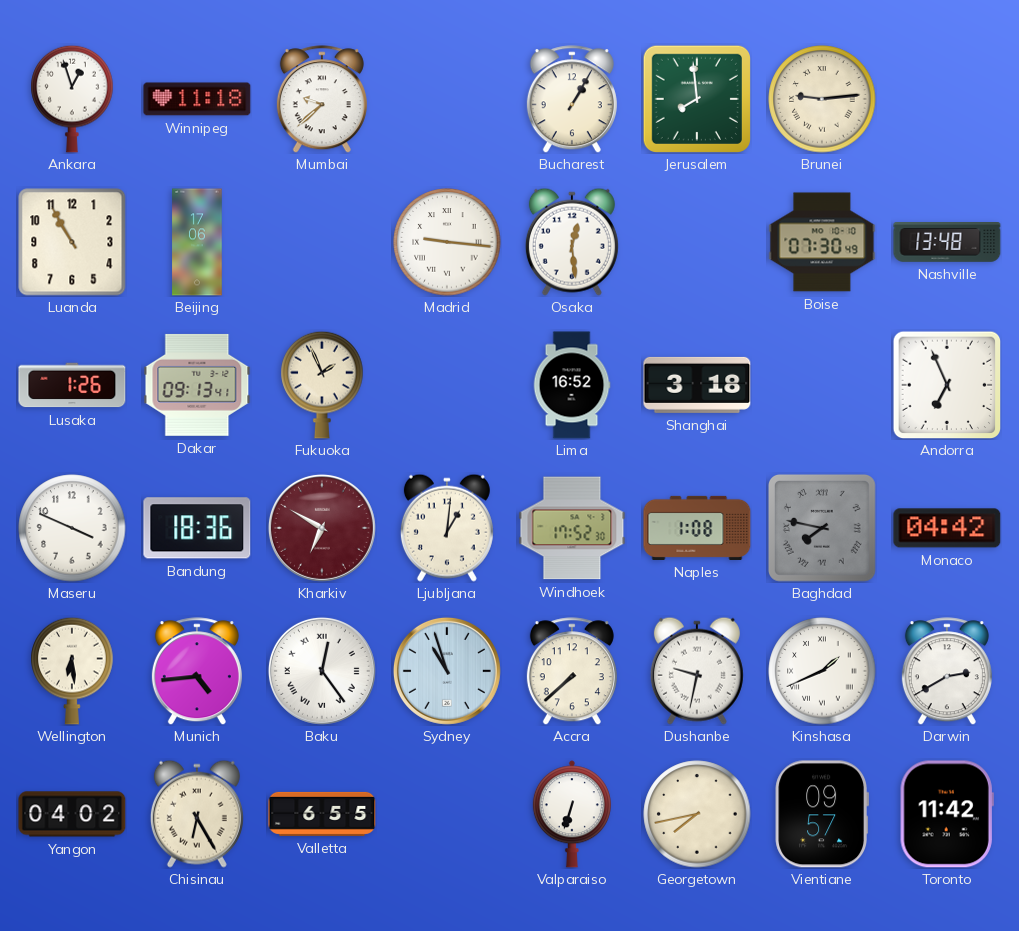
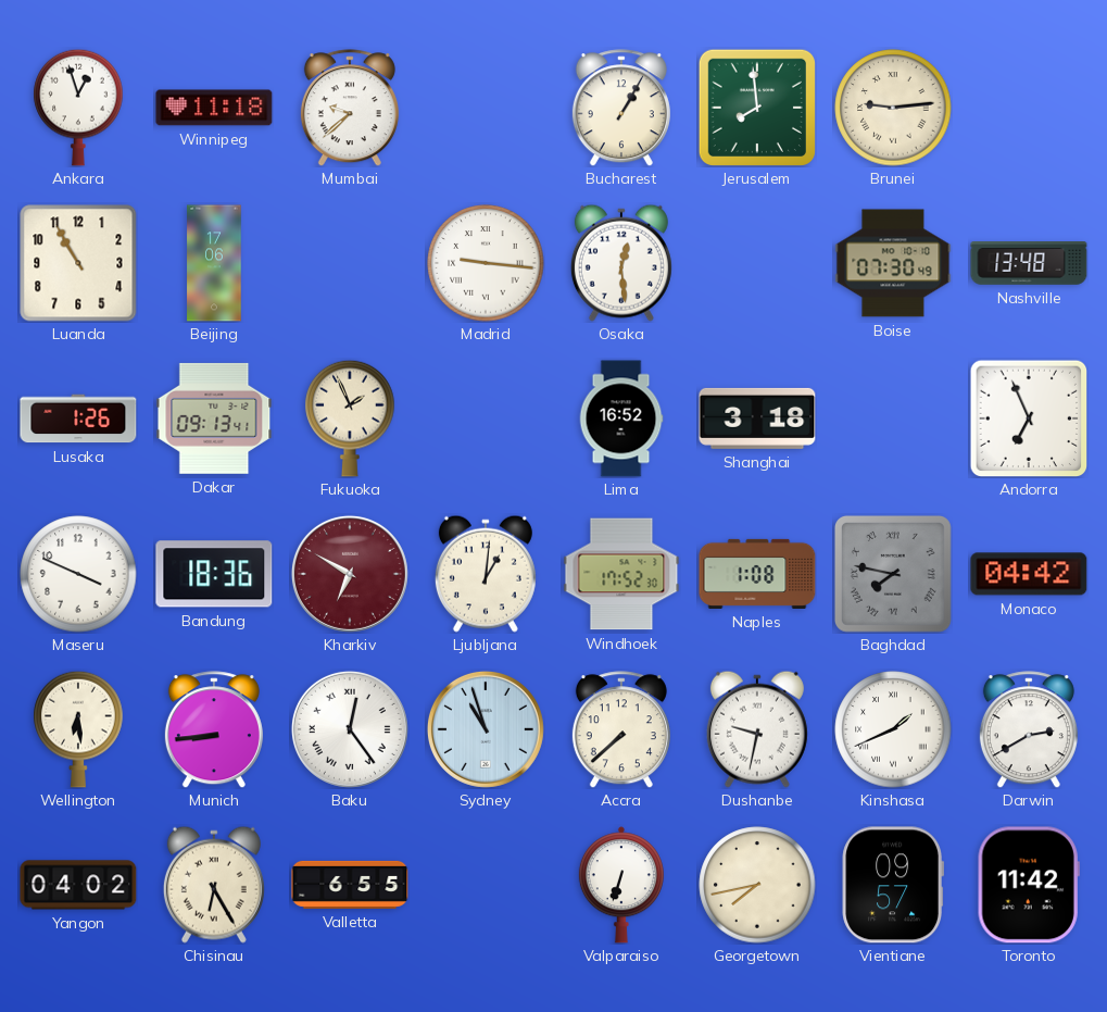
Munich: 4:44 -> 8:44 (214, 729)
